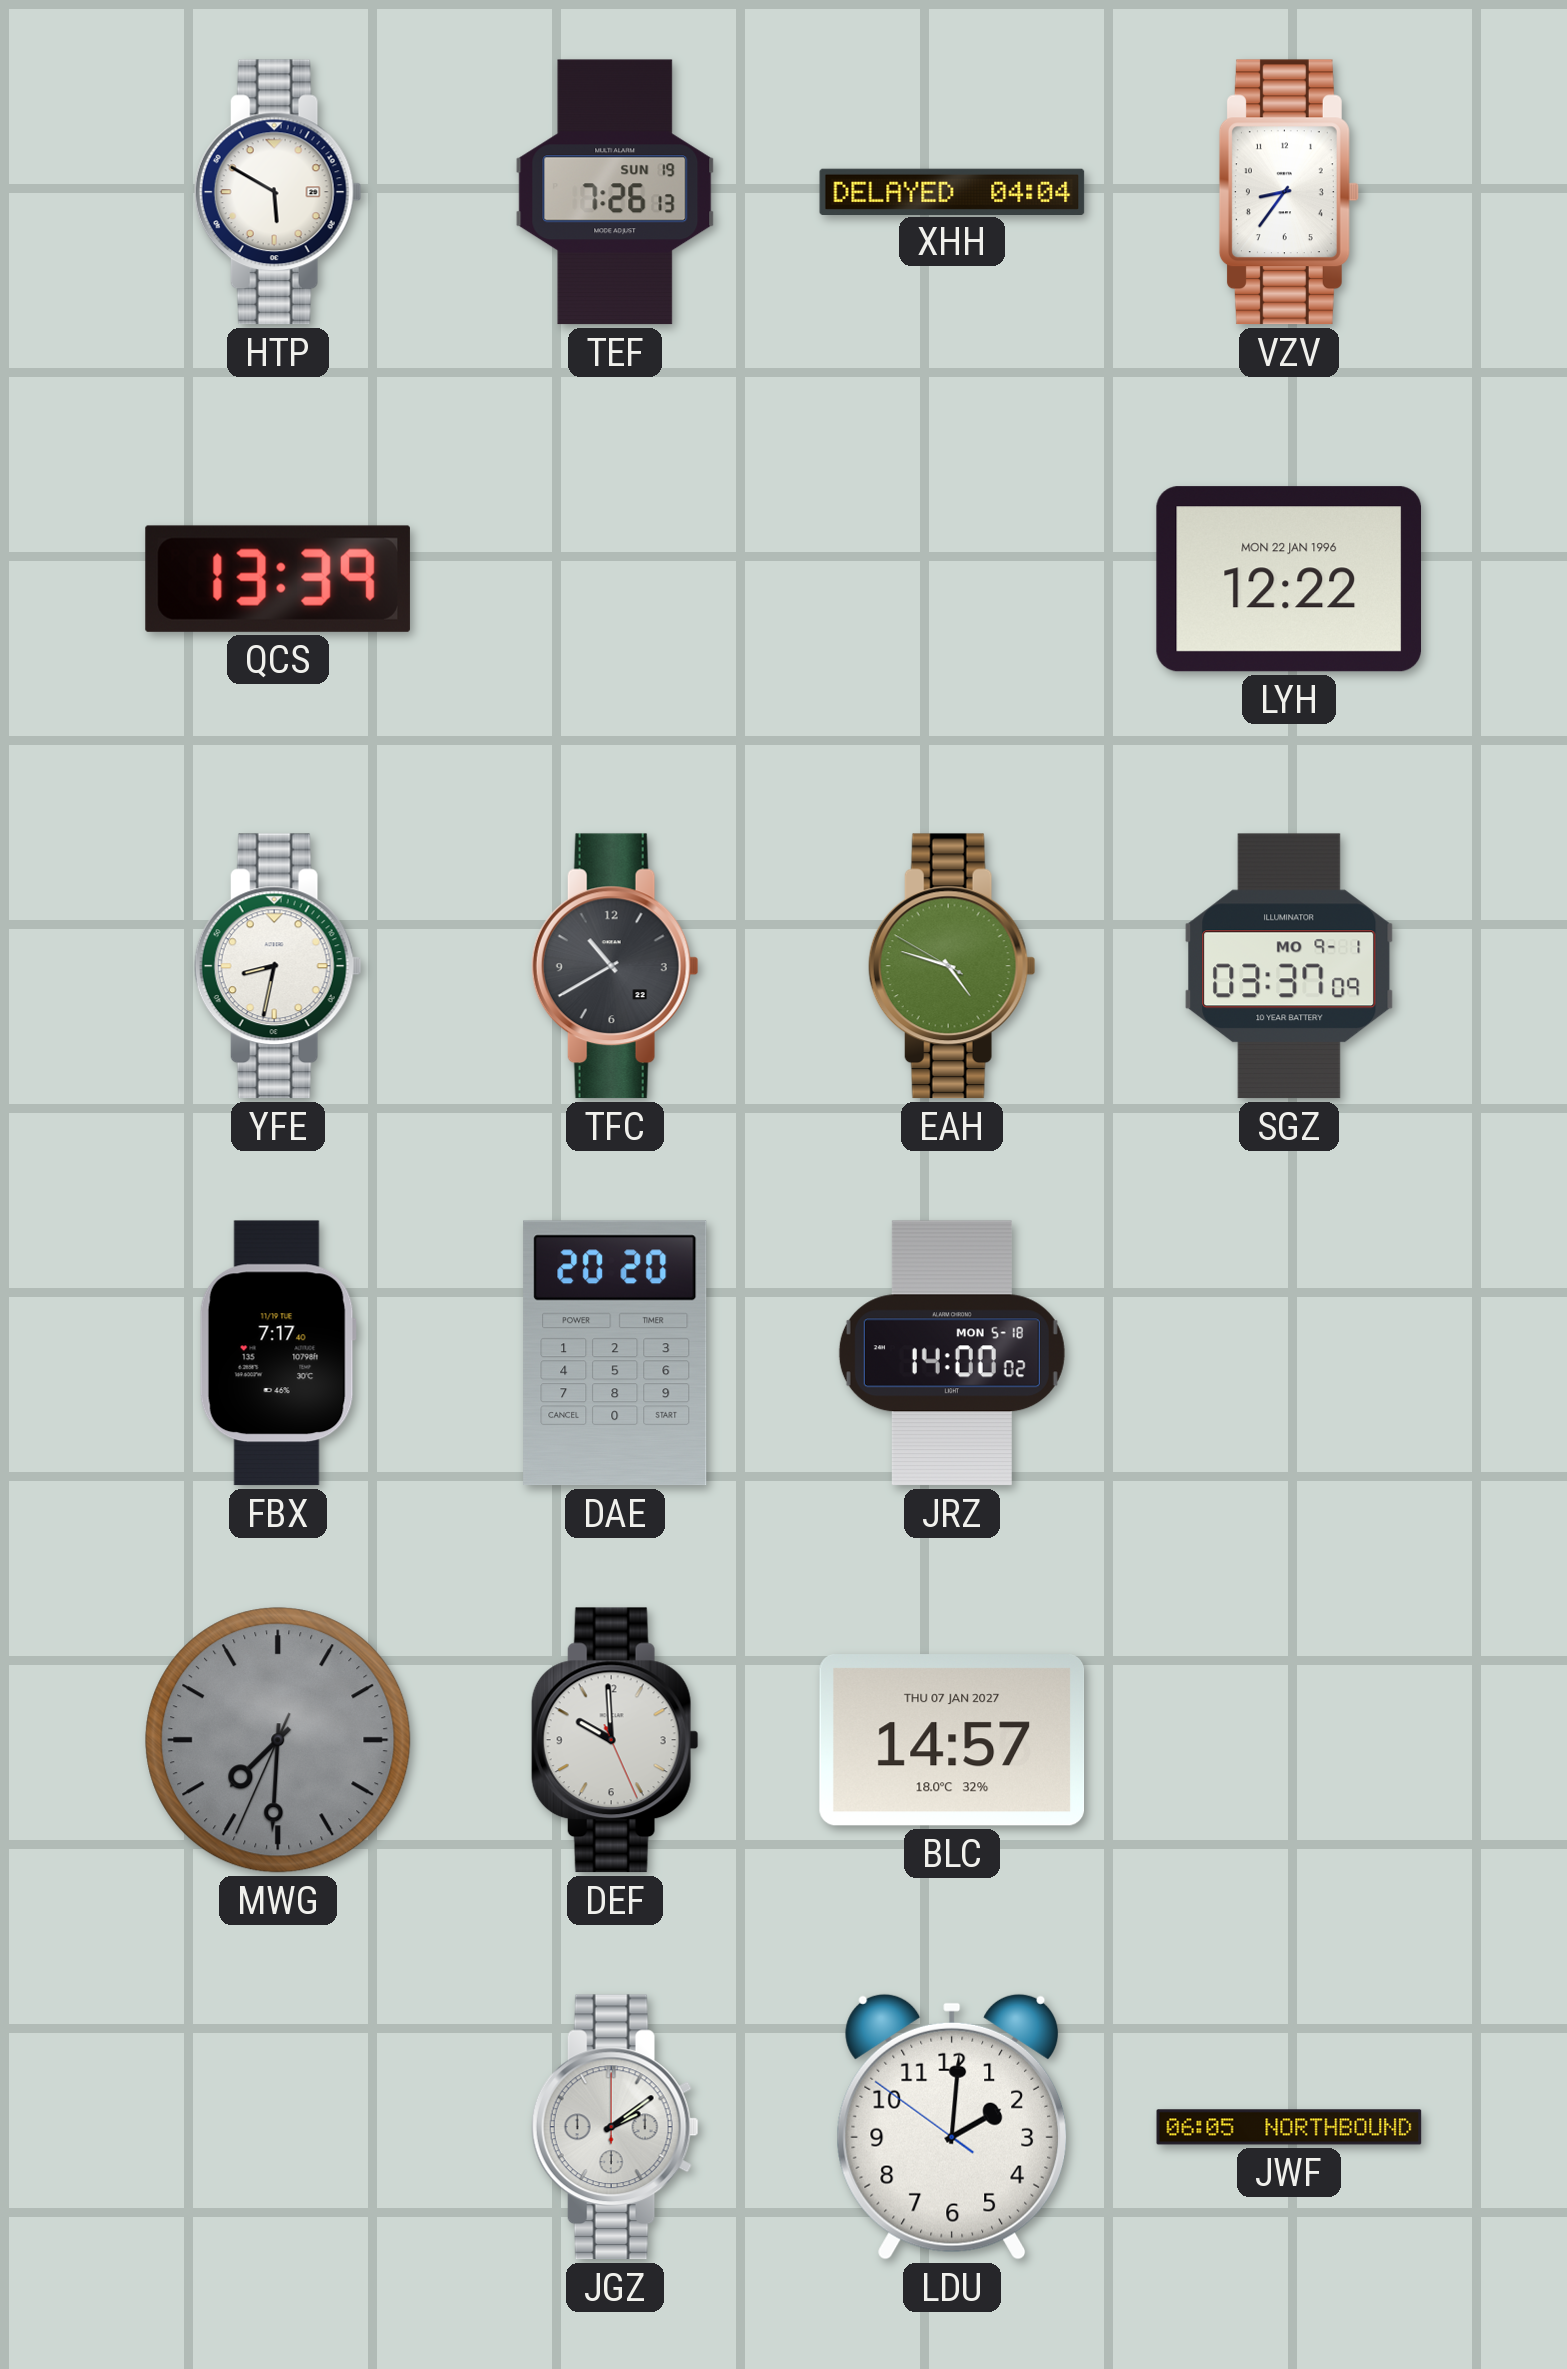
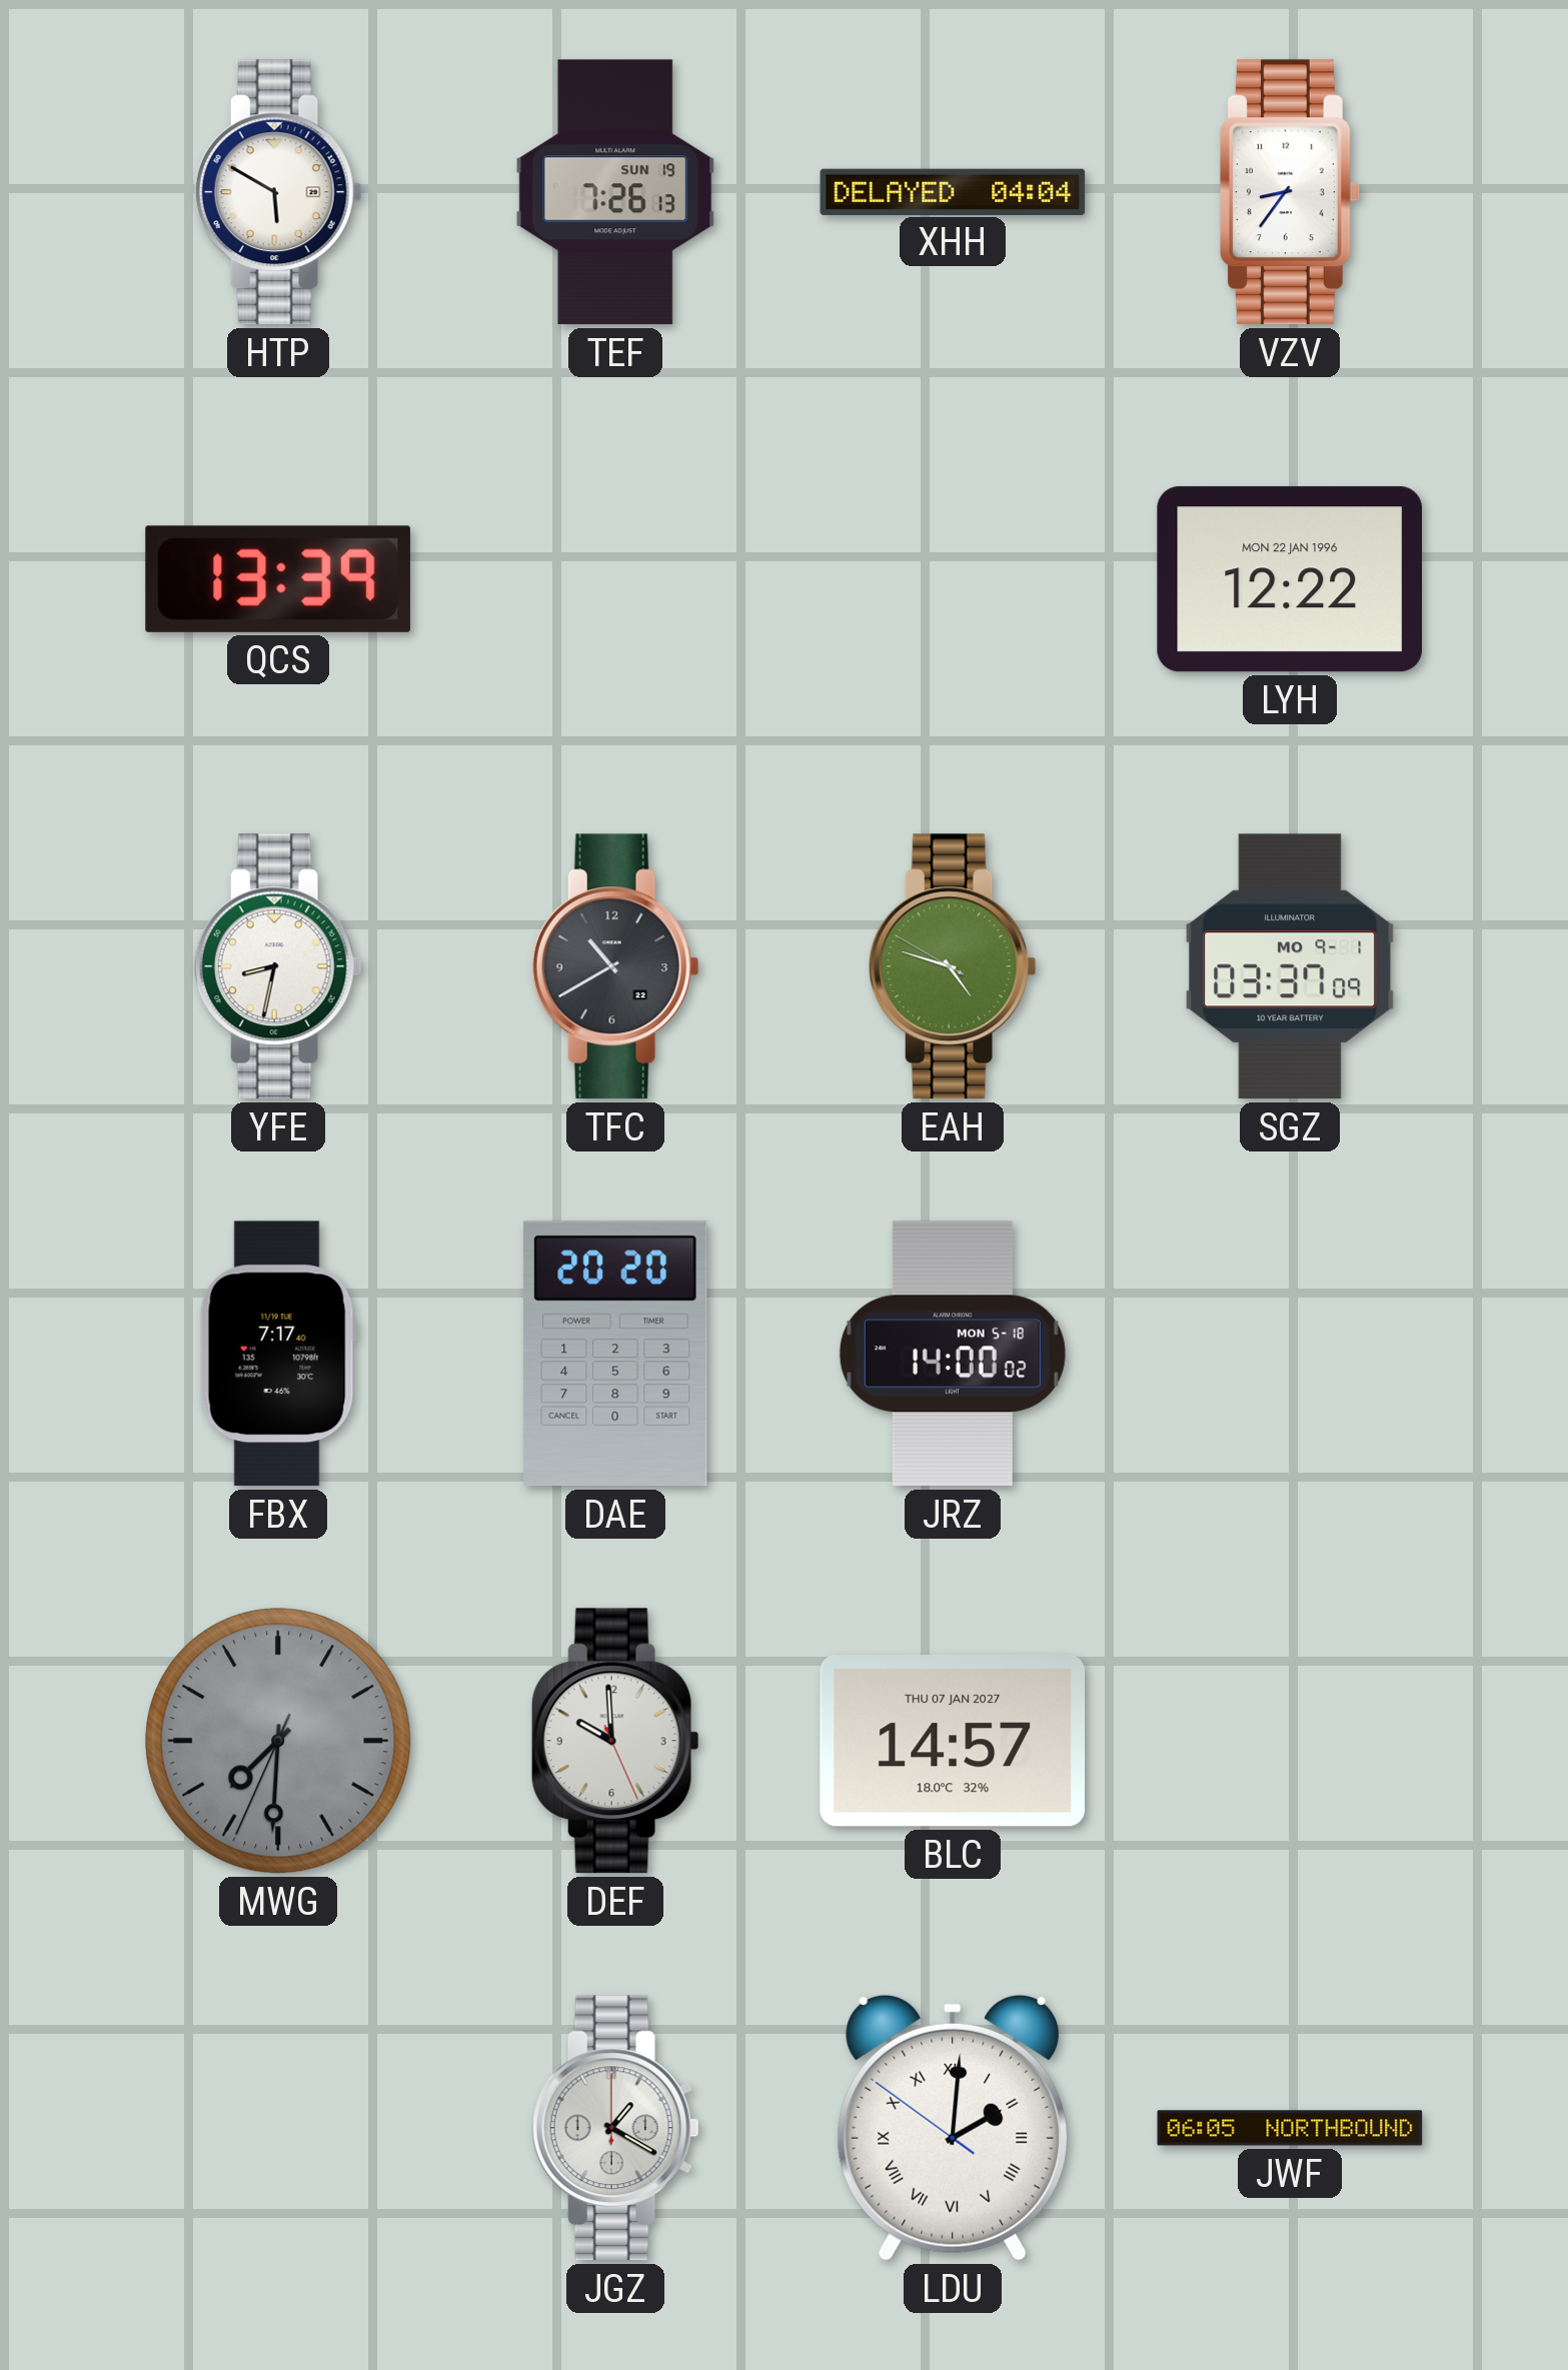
JGZ: 2:09 -> 1:20 (615, 2128)
LDU numerals: Arabic -> Roman (952, 2128)
